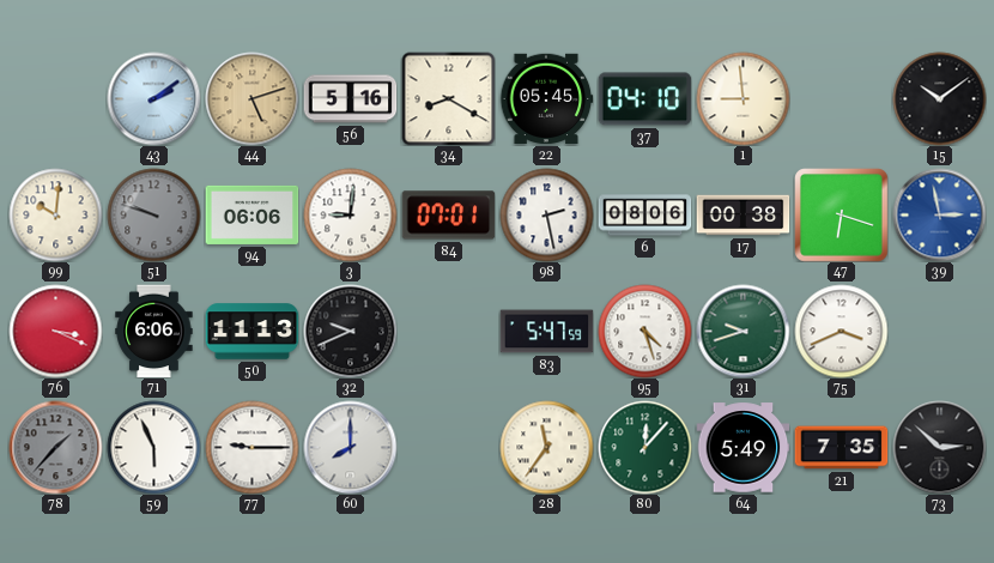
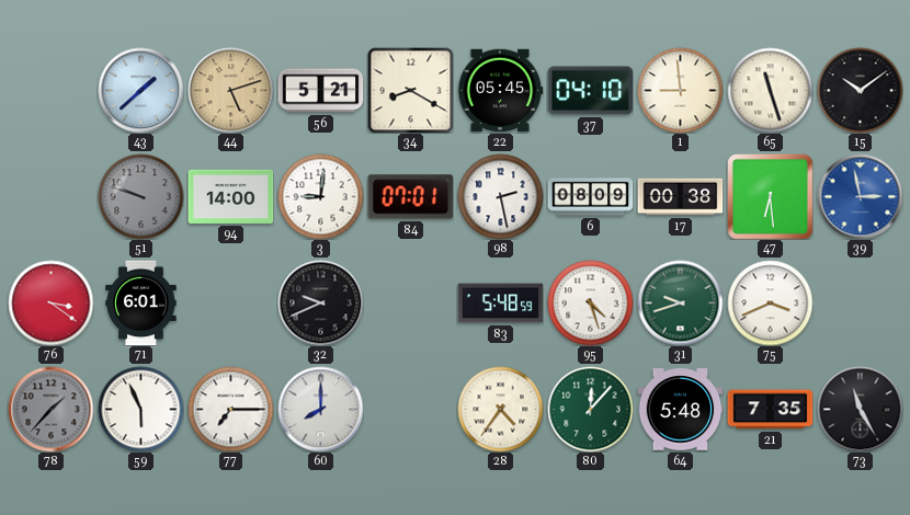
43: 2:09 -> 1:38 (140, 90)
56: 5:16 -> 5:21 (320, 91)
65: none -> 11:27 (770, 90)
99: 10:01 -> none (55, 214)
94: 06:06 -> 14:00 (230, 196)
6: 08:06 -> 08:09 (590, 197)
47: 6:18 -> 6:29 (770, 196)
76: 3:19 -> 3:21 (50, 302)
71: 6:06 -> 6:01 (141, 302)
50: 11:13 -> none (251, 332)
83: 5:47 -> 5:48 (500, 304)
77: 9:15 -> 7:15 (230, 409)
28: 11:36 -> 4:36 (500, 409)
64: 5:49 -> 5:48 (680, 410)
73: 2:52 -> 11:25 (860, 409)
